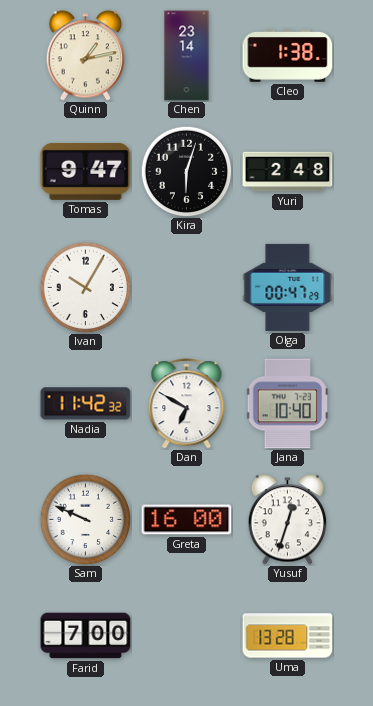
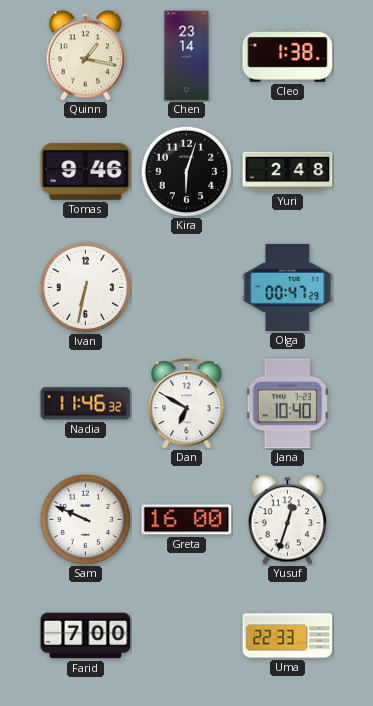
Quinn: 1:13 -> 1:17 (86, 56)
Tomas: 9:47 -> 9:46 (86, 171)
Ivan: 10:05 -> 6:32 (85, 287)
Nadia: 11:42 -> 11:46 (86, 404)
Uma: 13:28 -> 22:33 (288, 636)
